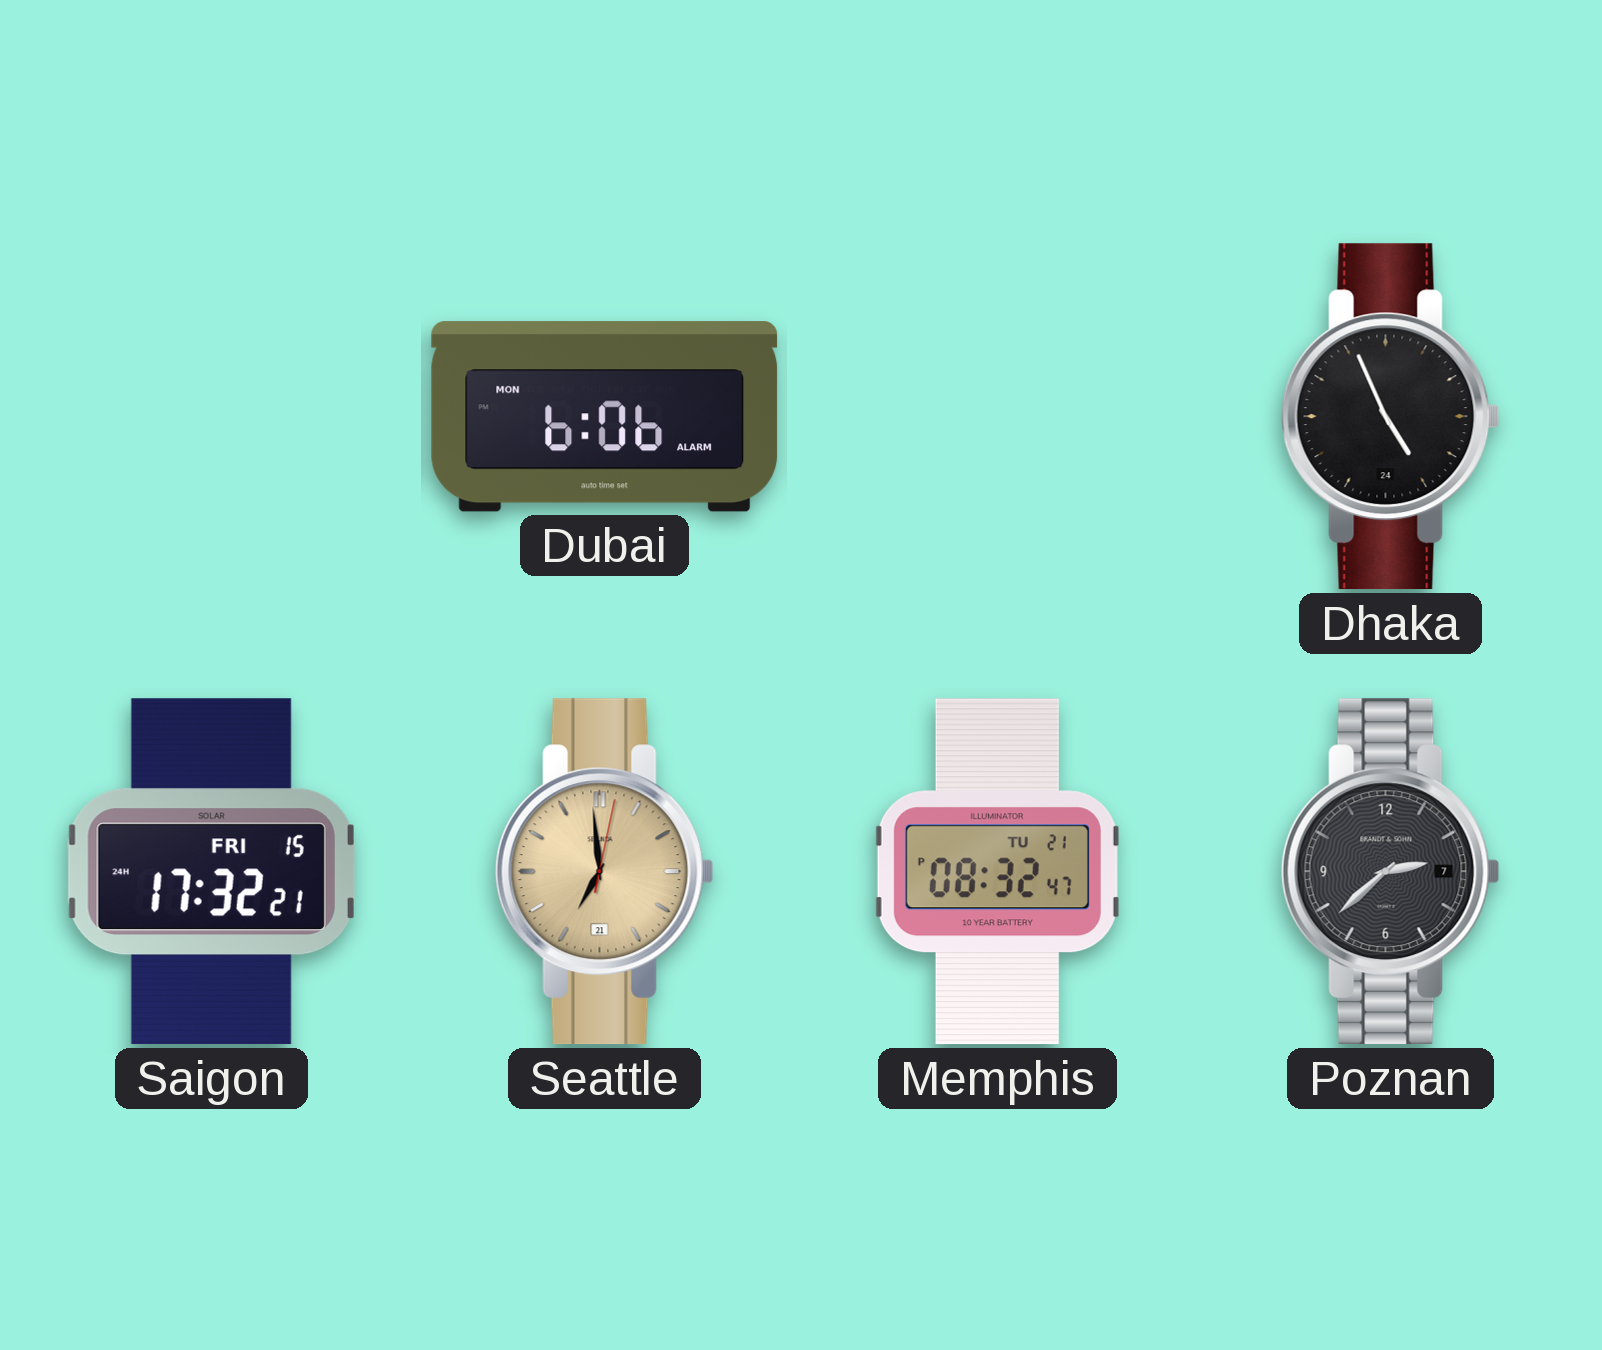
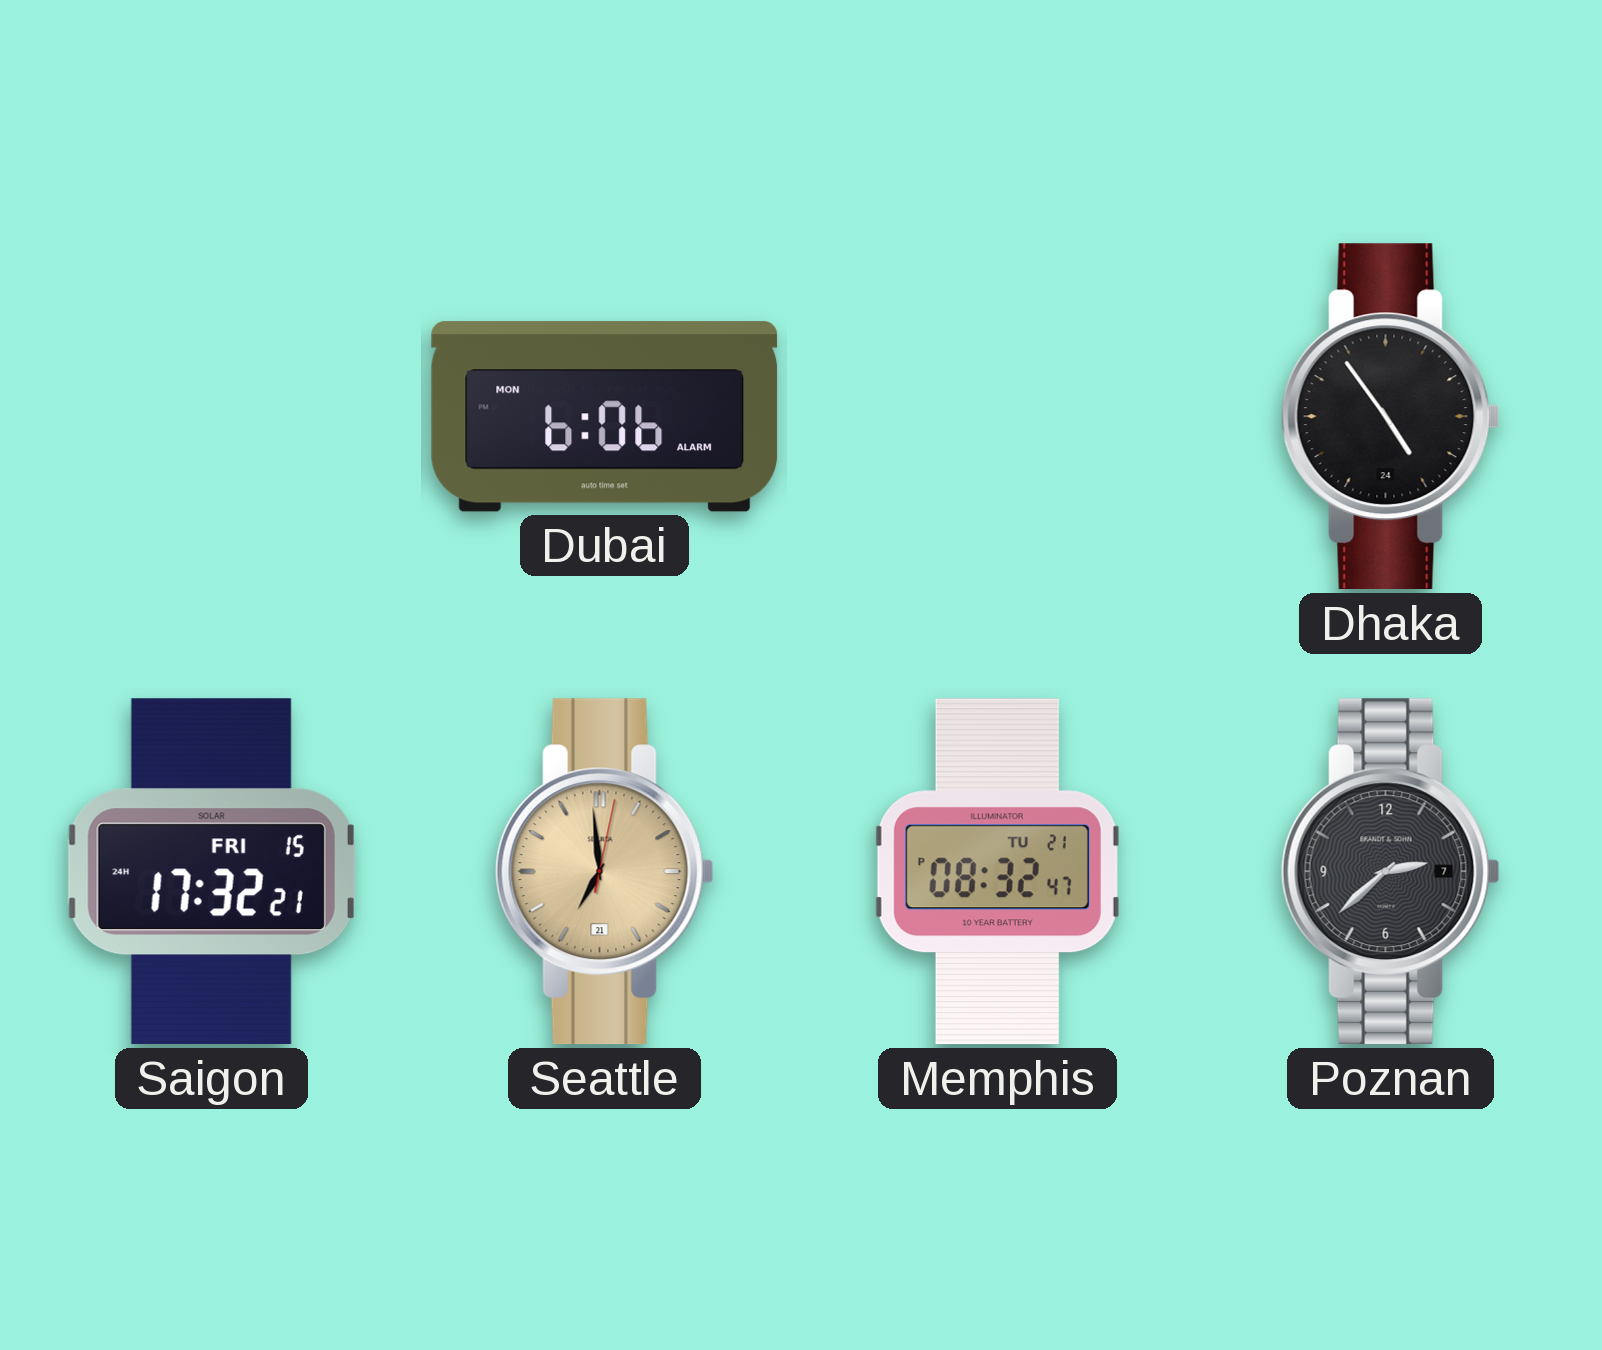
Dhaka: 4:56 -> 4:54 (1390, 417)
